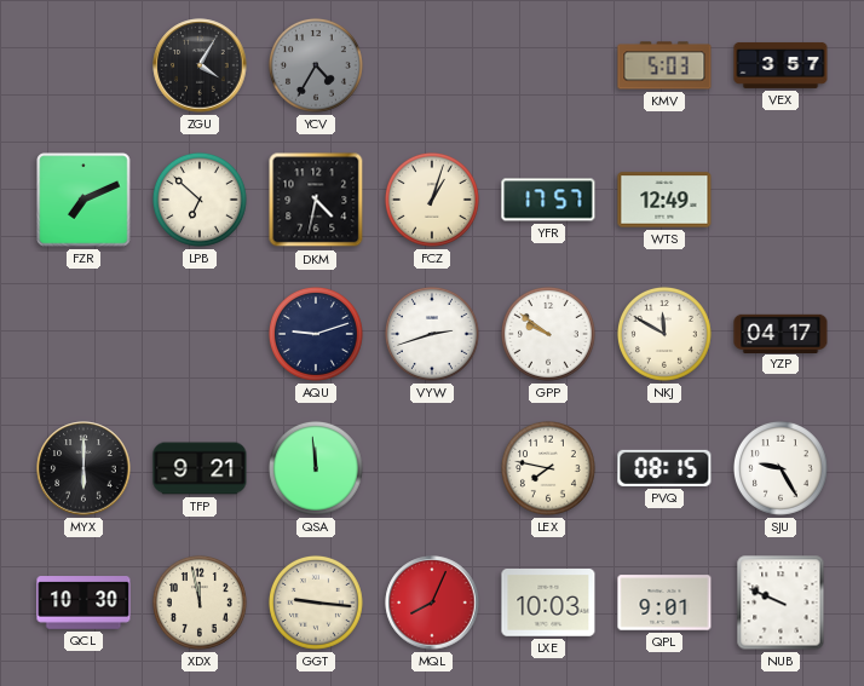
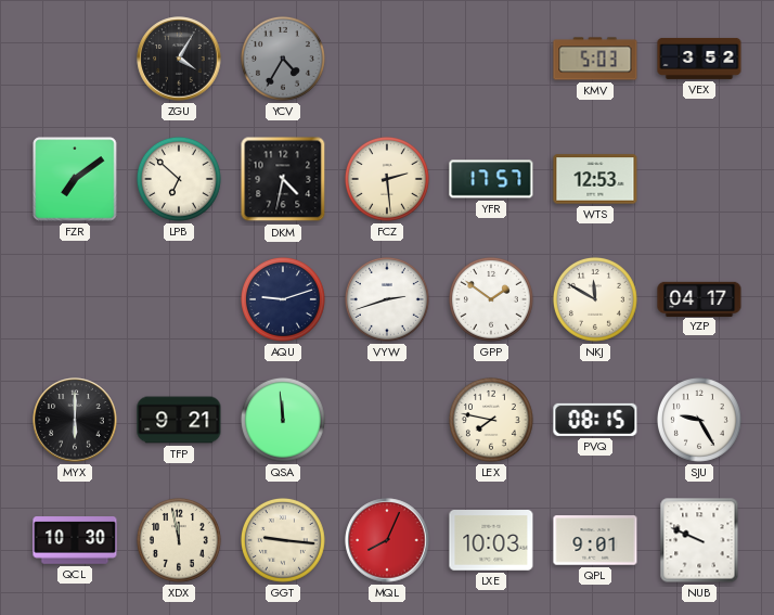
VEX: 3:57 -> 3:52 (699, 59)
FZR: 7:11 -> 7:09 (75, 179)
FCZ: 1:03 -> 2:29 (387, 179)
WTS: 12:49 -> 12:53 (595, 179)
GPP: 9:51 -> 1:51 (491, 299)
